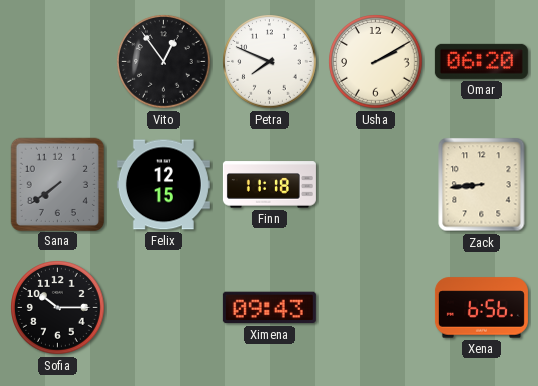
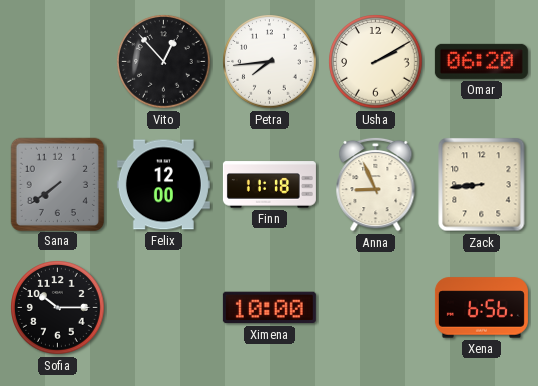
Vito: 12:54 -> 12:53 (164, 62)
Petra: 7:49 -> 7:44 (270, 62)
Felix: 12:15 -> 12:00 (163, 185)
Anna: none -> 8:56 (376, 184)
Ximena: 09:43 -> 10:00 (269, 308)
